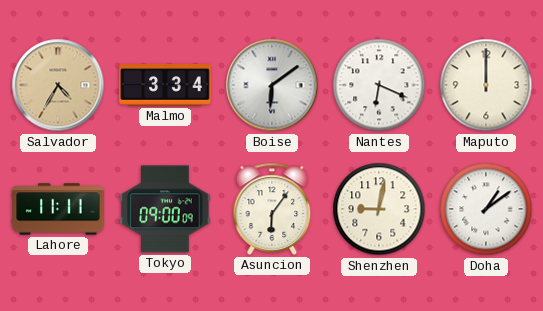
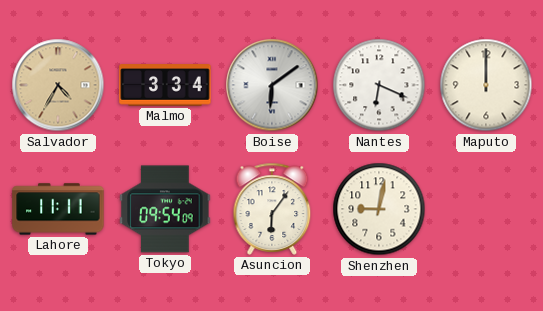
Tokyo: 09:00 -> 09:54 (165, 209)
Doha: 1:09 -> none (486, 209)
